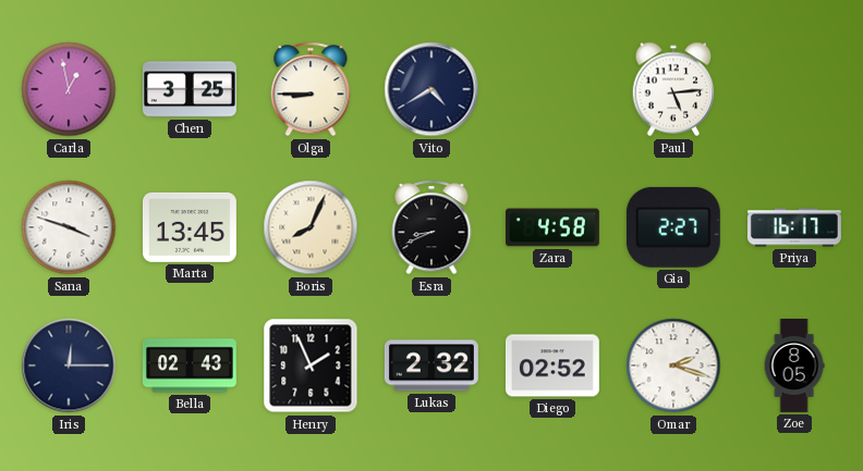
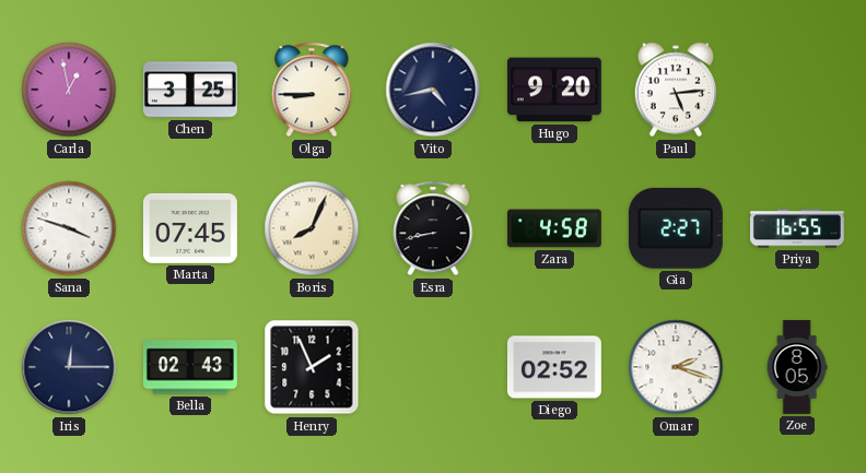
Vito: 4:40 -> 4:43 (433, 90)
Hugo: none -> 9:20 (554, 90)
Marta: 13:45 -> 07:45 (190, 228)
Esra: 8:41 -> 8:43 (433, 228)
Priya: 16:17 -> 16:55 (797, 228)
Lukas: 2:32 -> none (432, 365)
